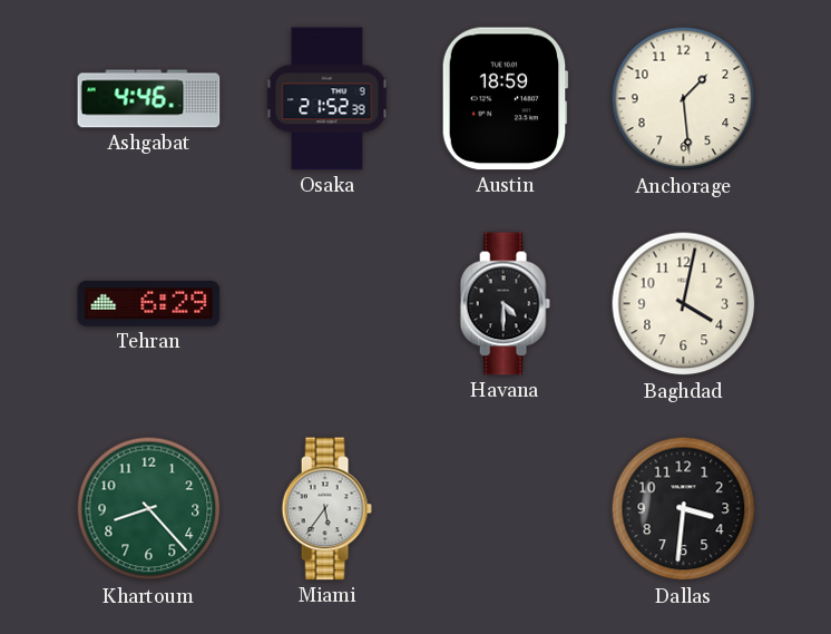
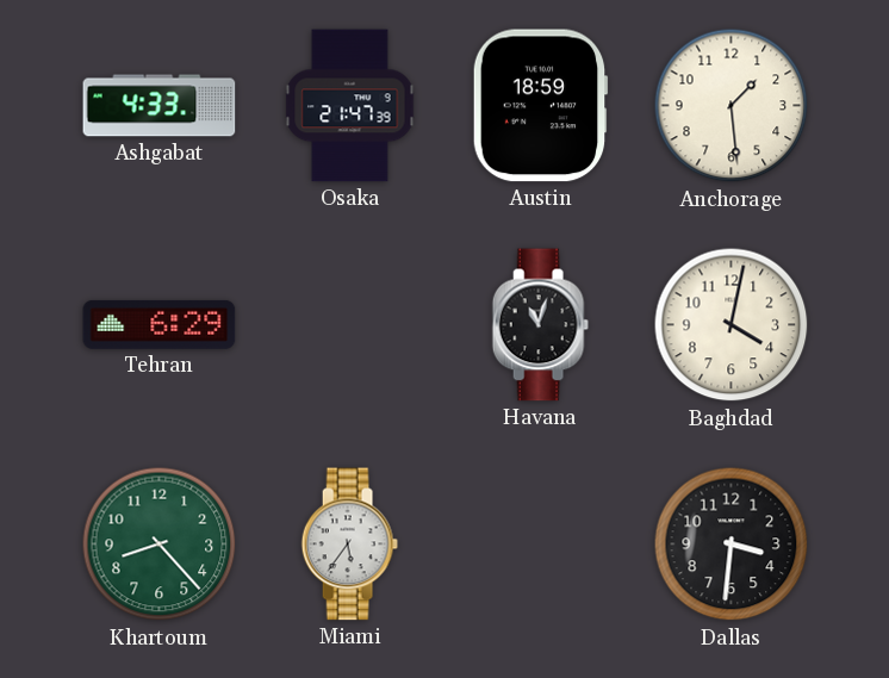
Ashgabat: 4:46 -> 4:33 (160, 106)
Osaka: 21:52 -> 21:47 (350, 106)
Havana: 4:30 -> 11:03 (540, 325)
